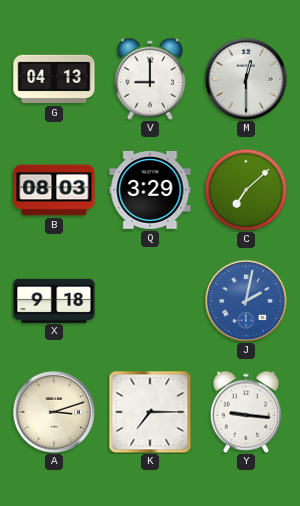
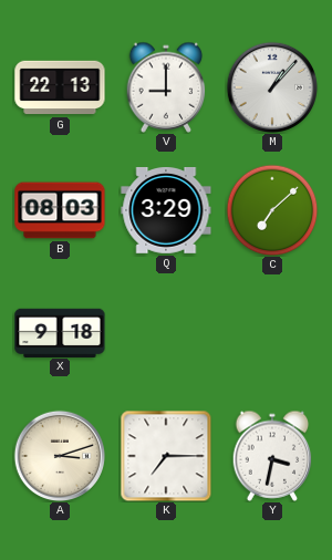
G: 04:13 -> 22:13 (60, 87)
M: 12:30 -> 1:07 (271, 86)
J: 2:02 -> none (245, 300)
Y: 9:16 -> 3:32 (272, 456)
